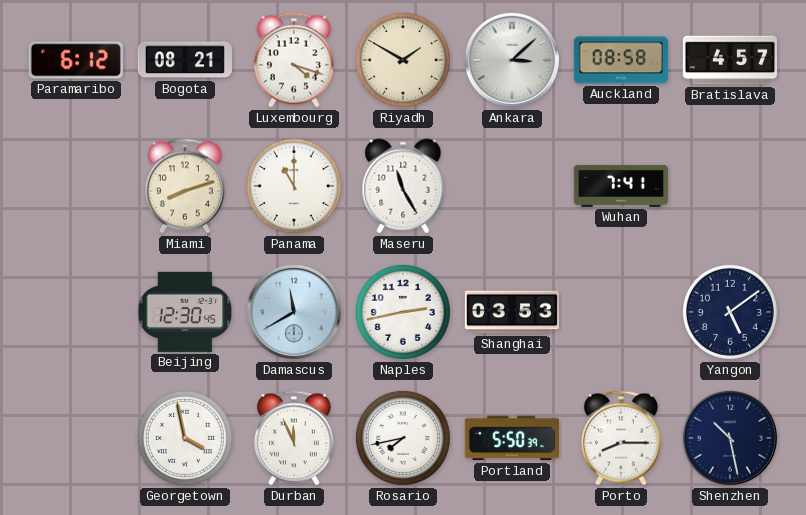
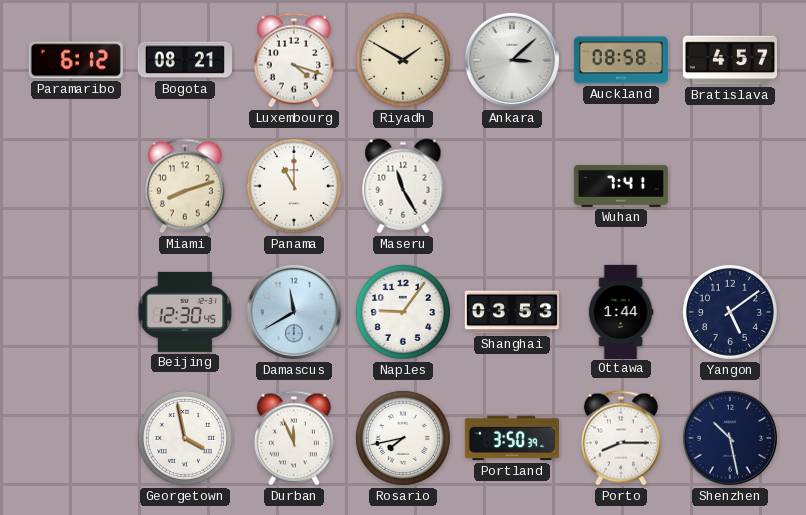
Naples: 2:43 -> 9:06 (403, 312)
Ottawa: none -> 1:44 (621, 311)
Portland: 5:50 -> 3:50 (511, 438)
